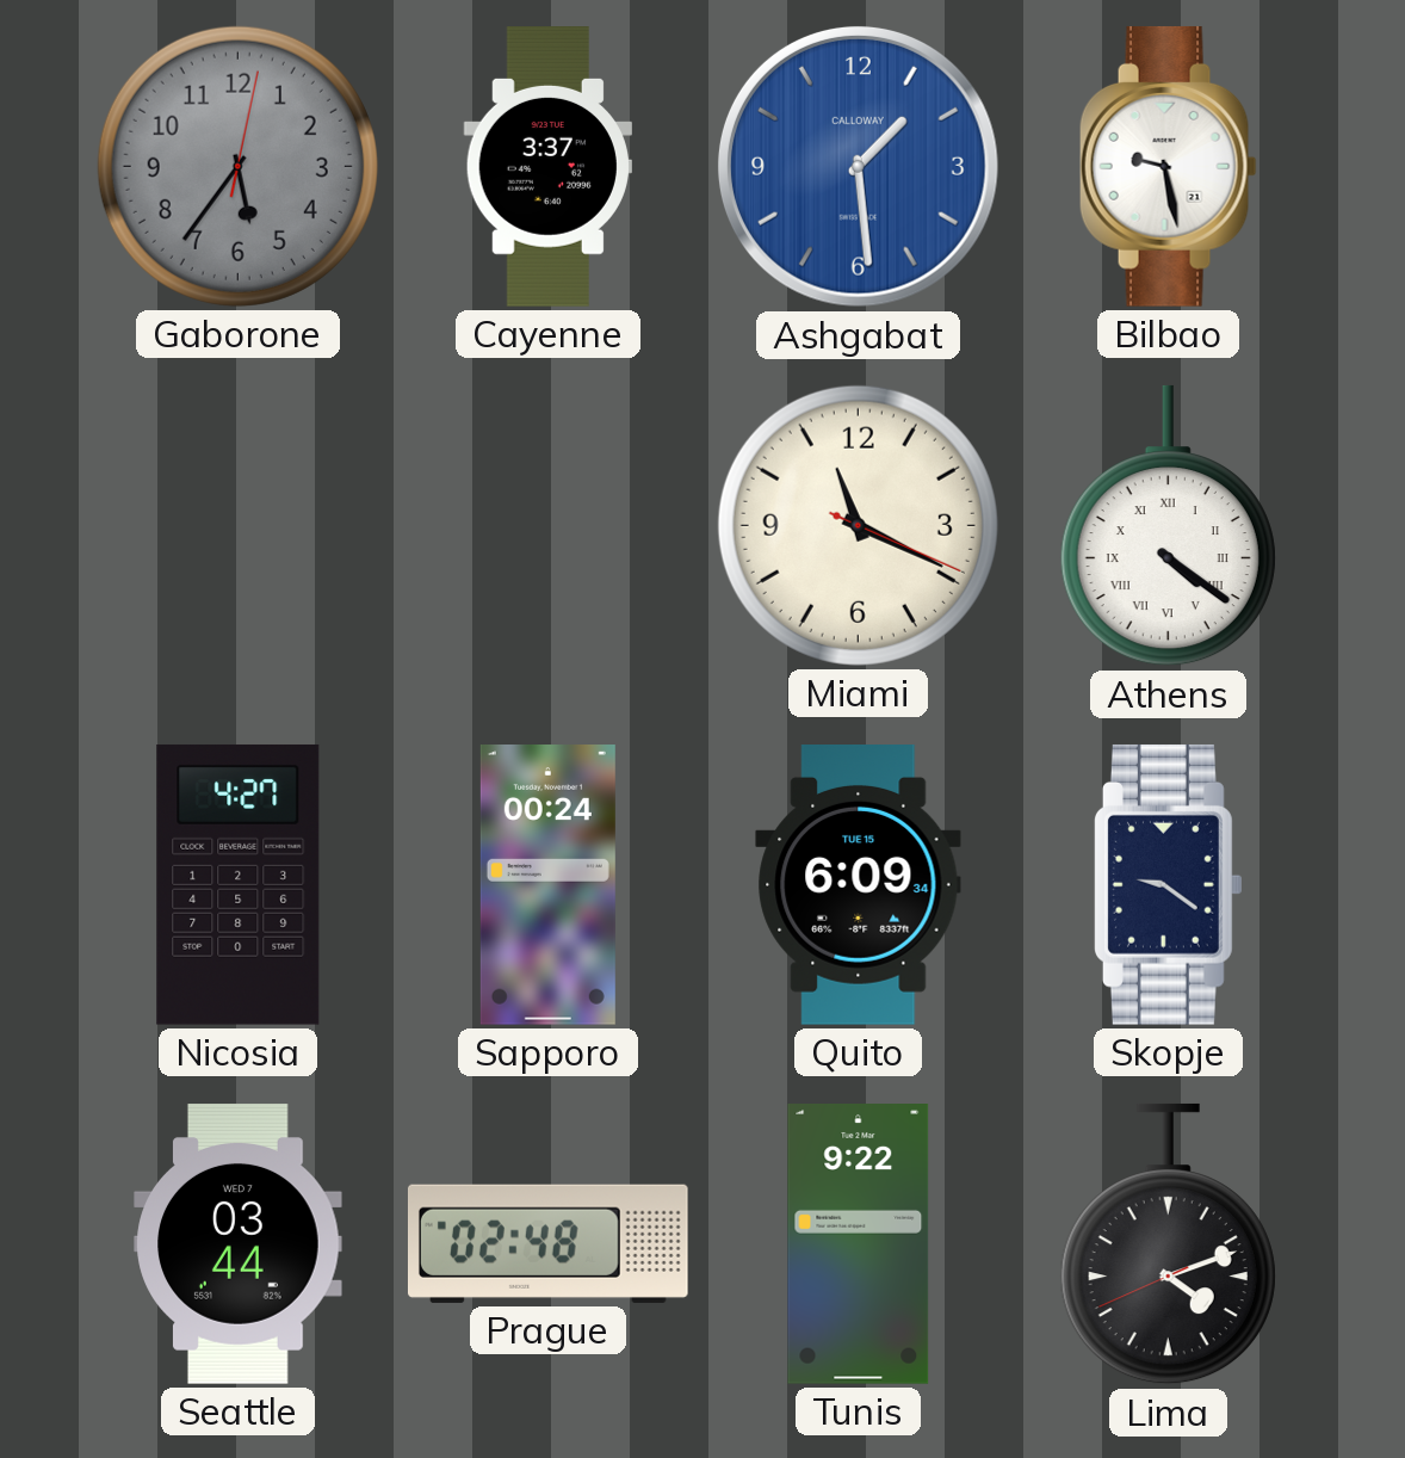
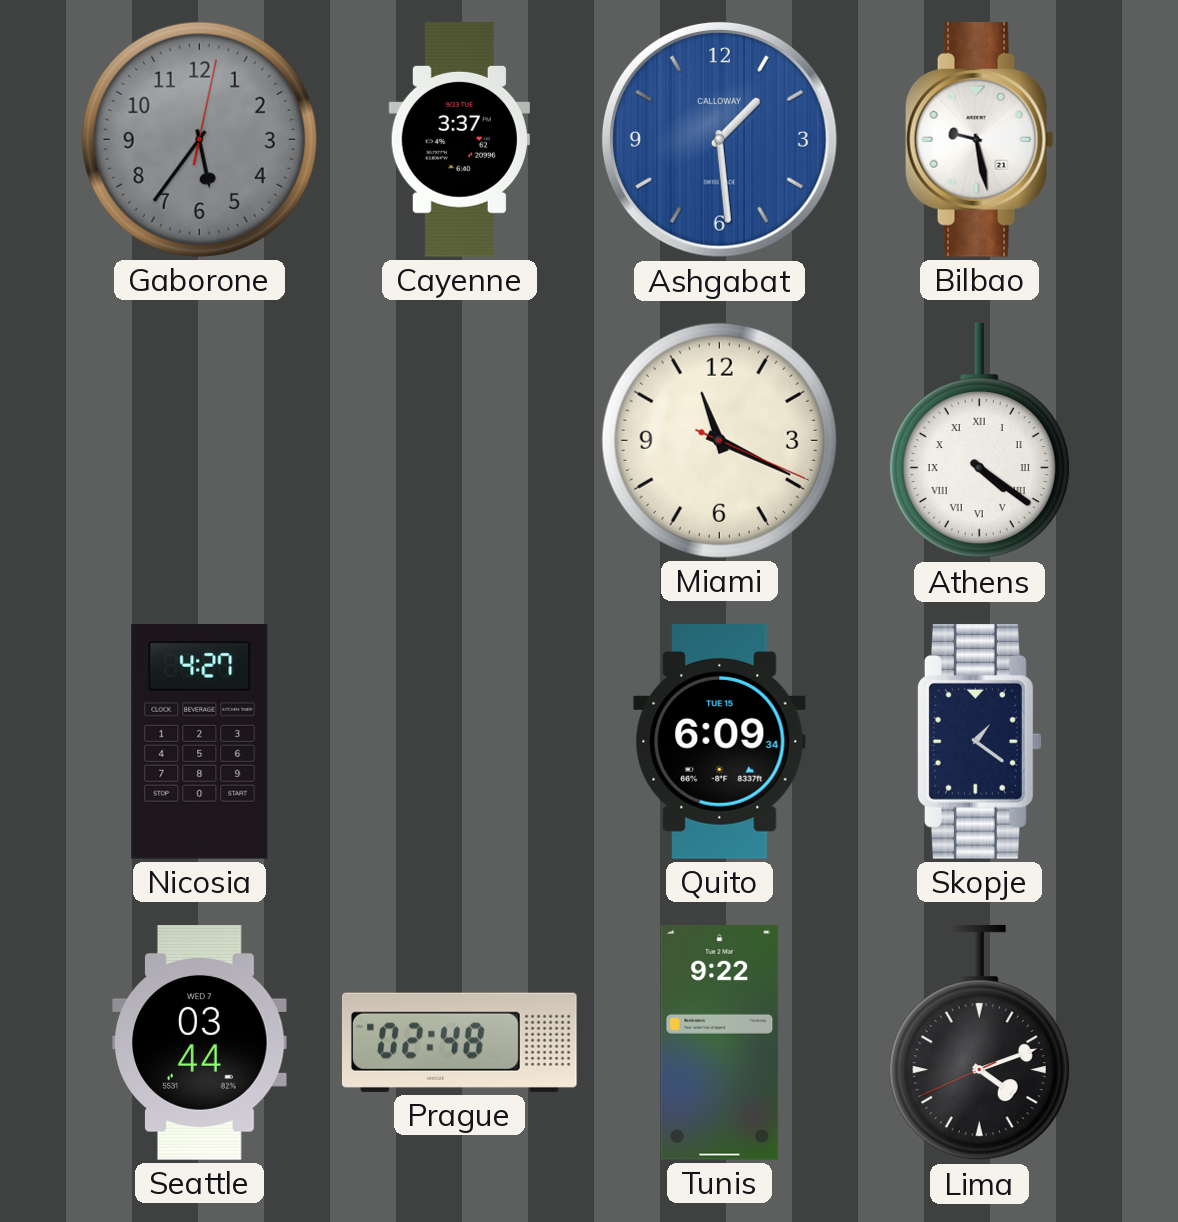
Sapporo: 00:24 -> none (547, 885)
Skopje: 9:21 -> 1:21 (979, 741)
